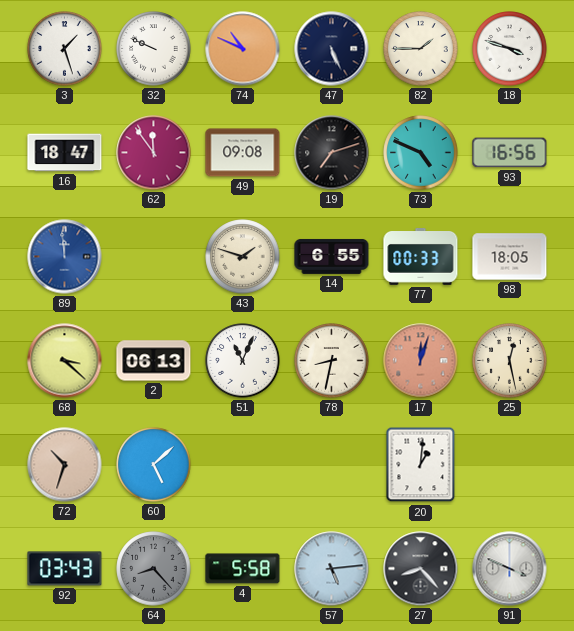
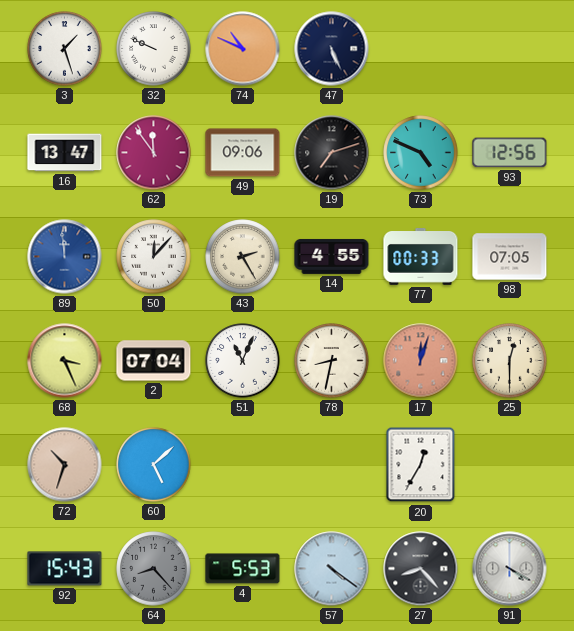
82: 1:45 -> none (421, 49)
18: 3:48 -> none (510, 49)
16: 18:47 -> 13:47 (65, 153)
49: 09:08 -> 09:06 (243, 153)
93: 16:56 -> 12:56 (510, 153)
50: none -> 12:07 (154, 257)
43: 1:48 -> 2:25 (243, 257)
14: 6:55 -> 4:55 (332, 256)
98: 18:05 -> 07:05 (510, 257)
68: 3:22 -> 3:26 (65, 361)
2: 06:13 -> 07:04 (154, 361)
25: 12:28 -> 12:30 (510, 361)
20: 1:01 -> 12:35 (421, 465)
92: 03:43 -> 15:43 (65, 569)
4: 5:58 -> 5:53 (243, 569)
57: 5:14 -> 4:21 (332, 569)
91: 3:49 -> 4:20 (510, 569)
